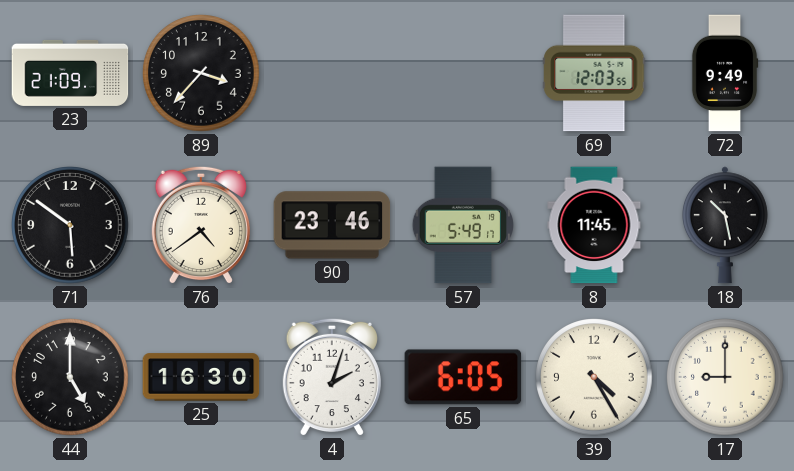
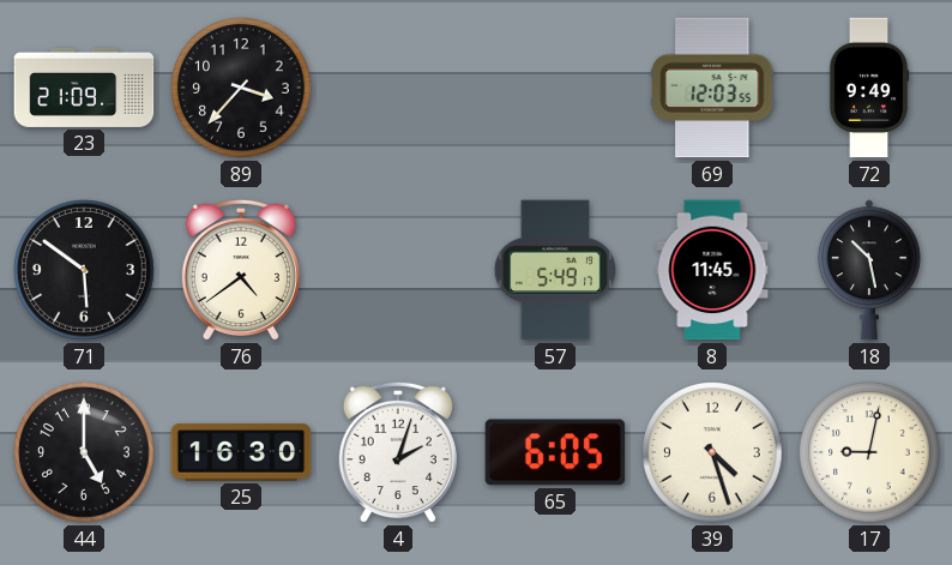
90: 23:46 -> none (332, 225)
39: 4:25 -> 4:27 (712, 452)
17: 9:00 -> 9:02 (869, 452)
